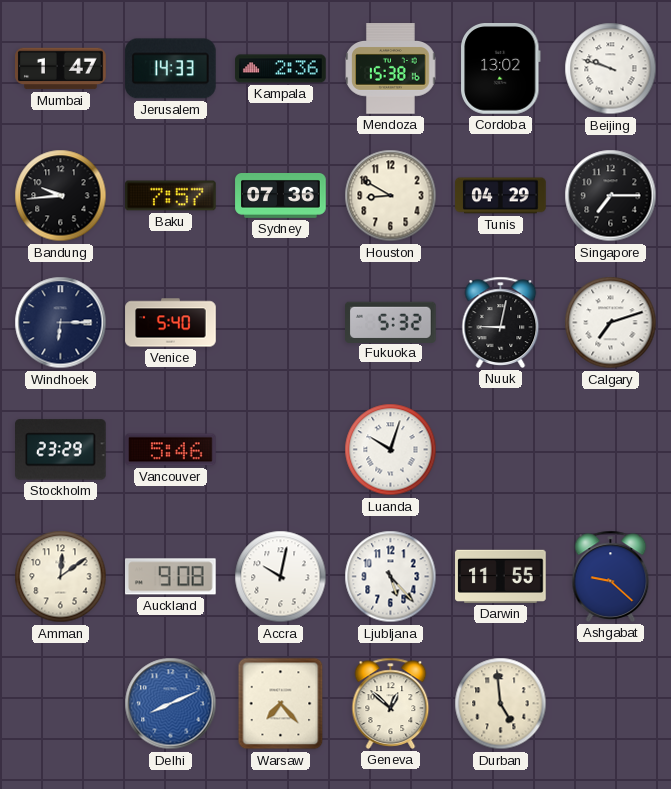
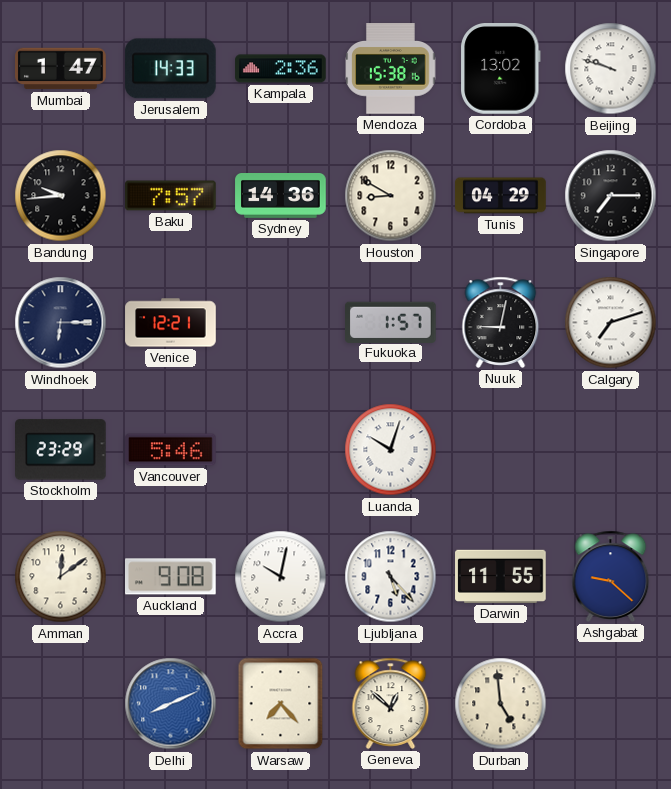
Sydney: 07:36 -> 14:36 (281, 196)
Venice: 5:40 -> 12:21 (171, 323)
Fukuoka: 5:32 -> 1:57 (391, 322)
